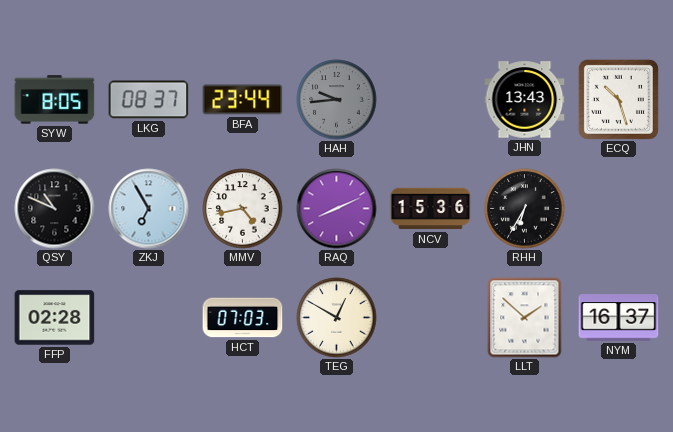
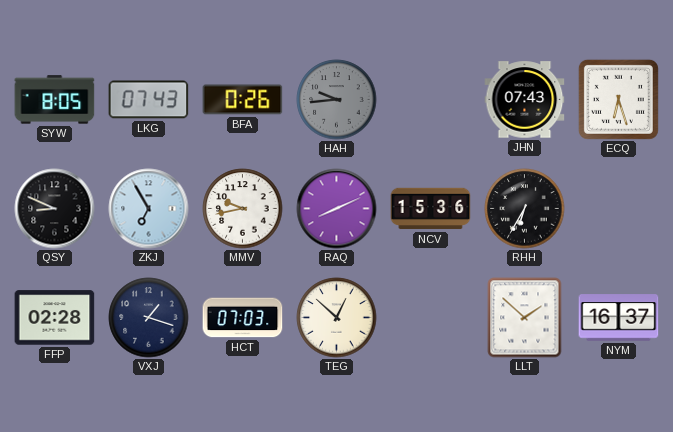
LKG: 08:37 -> 07:43 (149, 100)
BFA: 23:44 -> 0:26 (243, 100)
JHN: 13:43 -> 07:43 (525, 100)
ECQ: 10:27 -> 6:27 (618, 99)
QSY: 10:49 -> 8:49 (55, 209)
MMV: 4:43 -> 9:43 (243, 209)
VXJ: none -> 1:18 (149, 318)
TEG: 12:50 -> 12:52 (337, 318)
